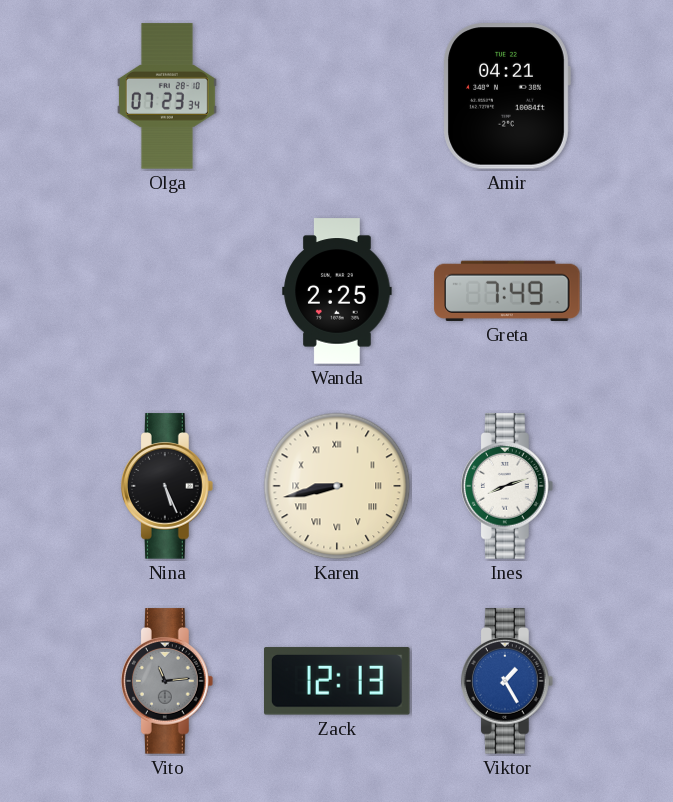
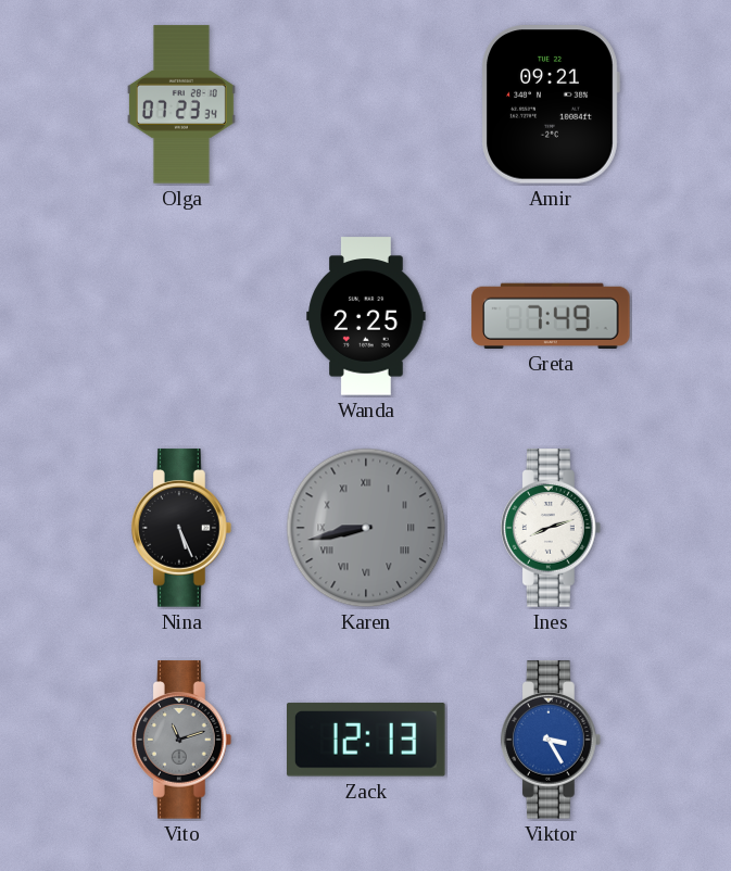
Amir: 04:21 -> 09:21 (551, 104)
Karen dial: cream -> grey (366, 528)
Vito: 11:14 -> 11:12 (182, 740)
Viktor: 1:25 -> 3:25 (552, 740)
